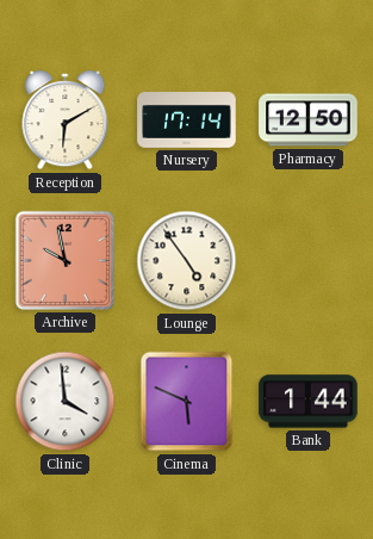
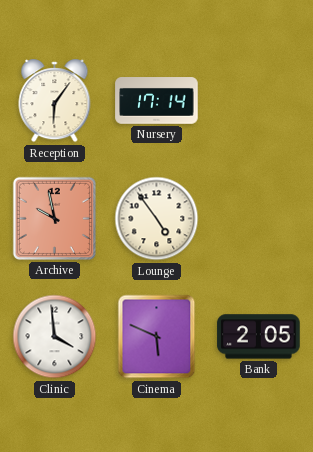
Reception: 6:10 -> 6:06 (55, 101)
Pharmacy: 12:50 -> none (309, 120)
Bank: 1:44 -> 2:05 (259, 337)
